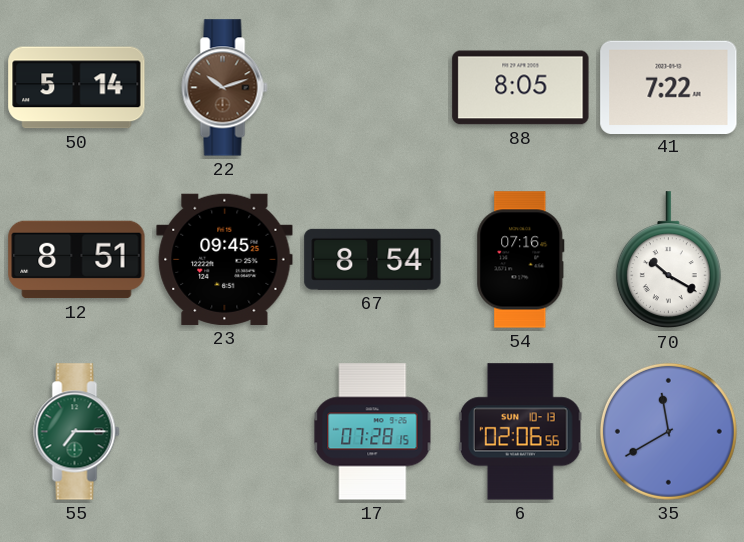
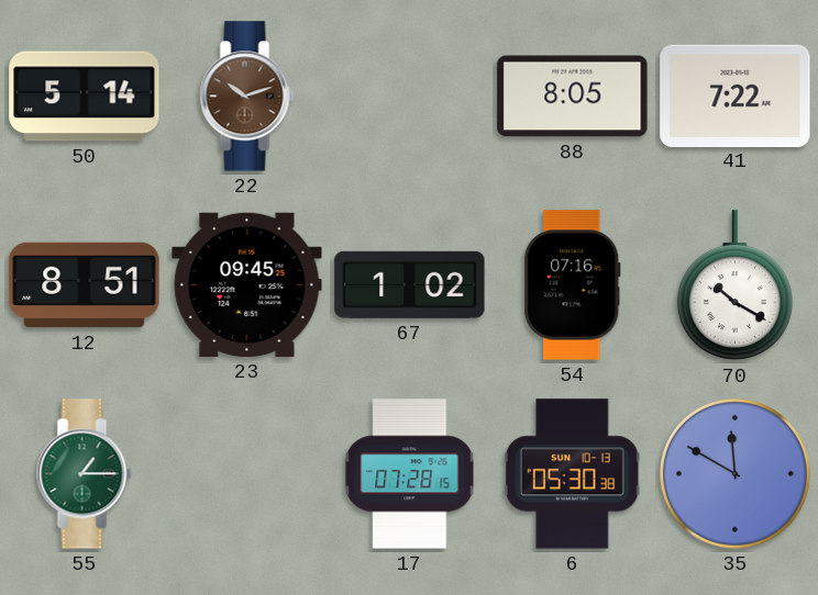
67: 8:54 -> 1:02 (410, 284)
55: 7:15 -> 1:15 (85, 474)
6: 02:06 -> 05:30 (572, 474)
35: 11:40 -> 11:50 (734, 473)
